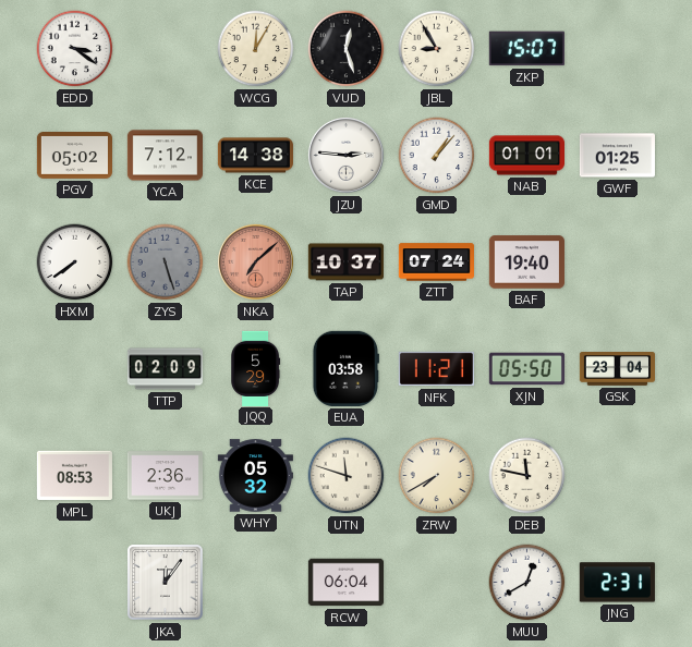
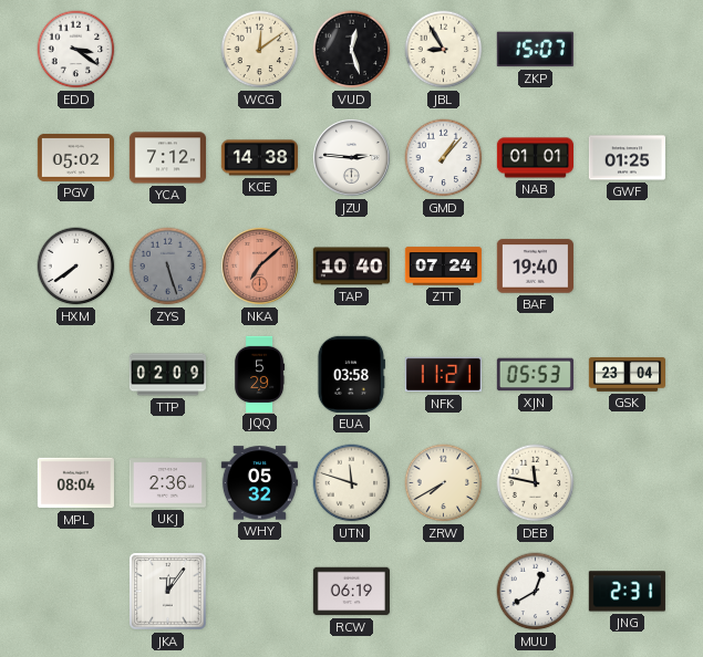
WCG: 12:05 -> 12:09 (260, 50)
TAP: 10:37 -> 10:40 (351, 267)
XJN: 05:50 -> 05:53 (535, 375)
MPL: 08:53 -> 08:04 (75, 483)
RCW: 06:04 -> 06:19 (351, 592)
